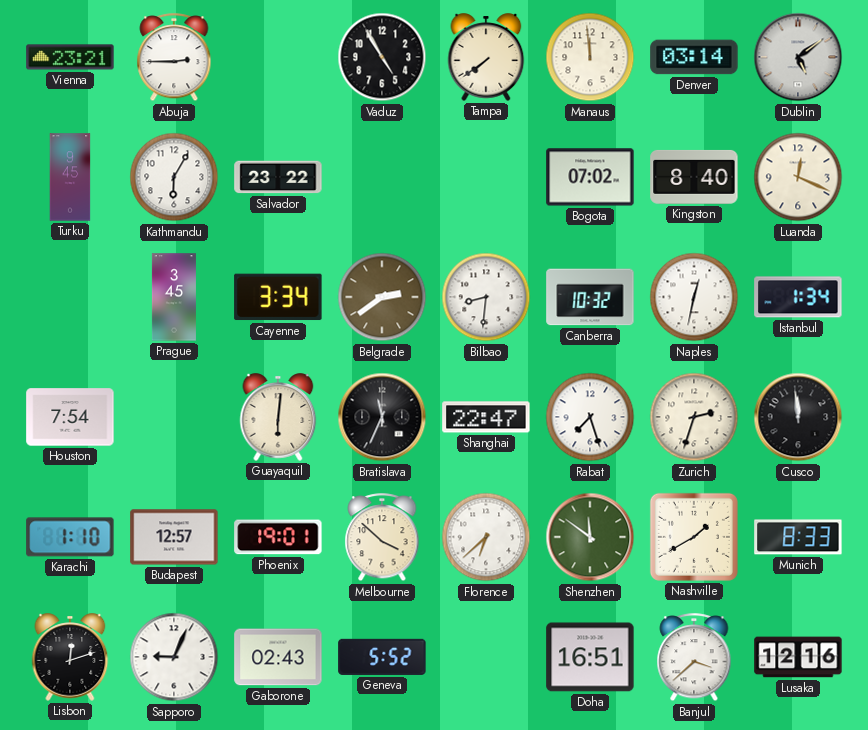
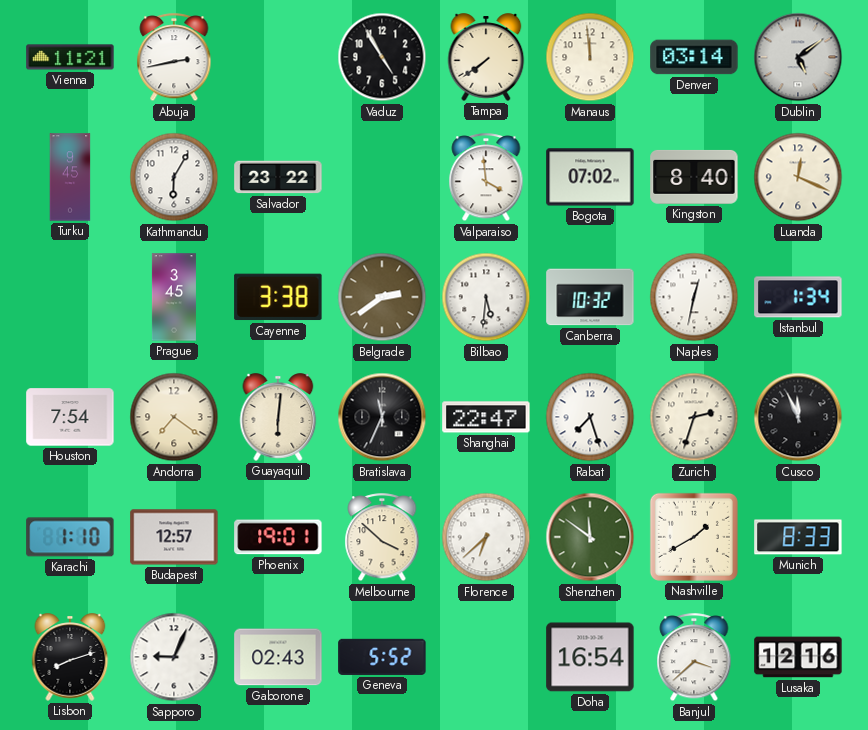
Vienna: 23:21 -> 11:21 (70, 57)
Abuja: 2:45 -> 2:43 (174, 58)
Valparaiso: none -> 3:59 (486, 178)
Cayenne: 3:34 -> 3:38 (278, 297)
Bilbao: 8:31 -> 5:31 (486, 297)
Andorra: none -> 7:21 (174, 417)
Cusco: 11:59 -> 11:56 (798, 417)
Lisbon: 12:12 -> 8:12 (70, 657)
Doha: 16:51 -> 16:54 (590, 657)
